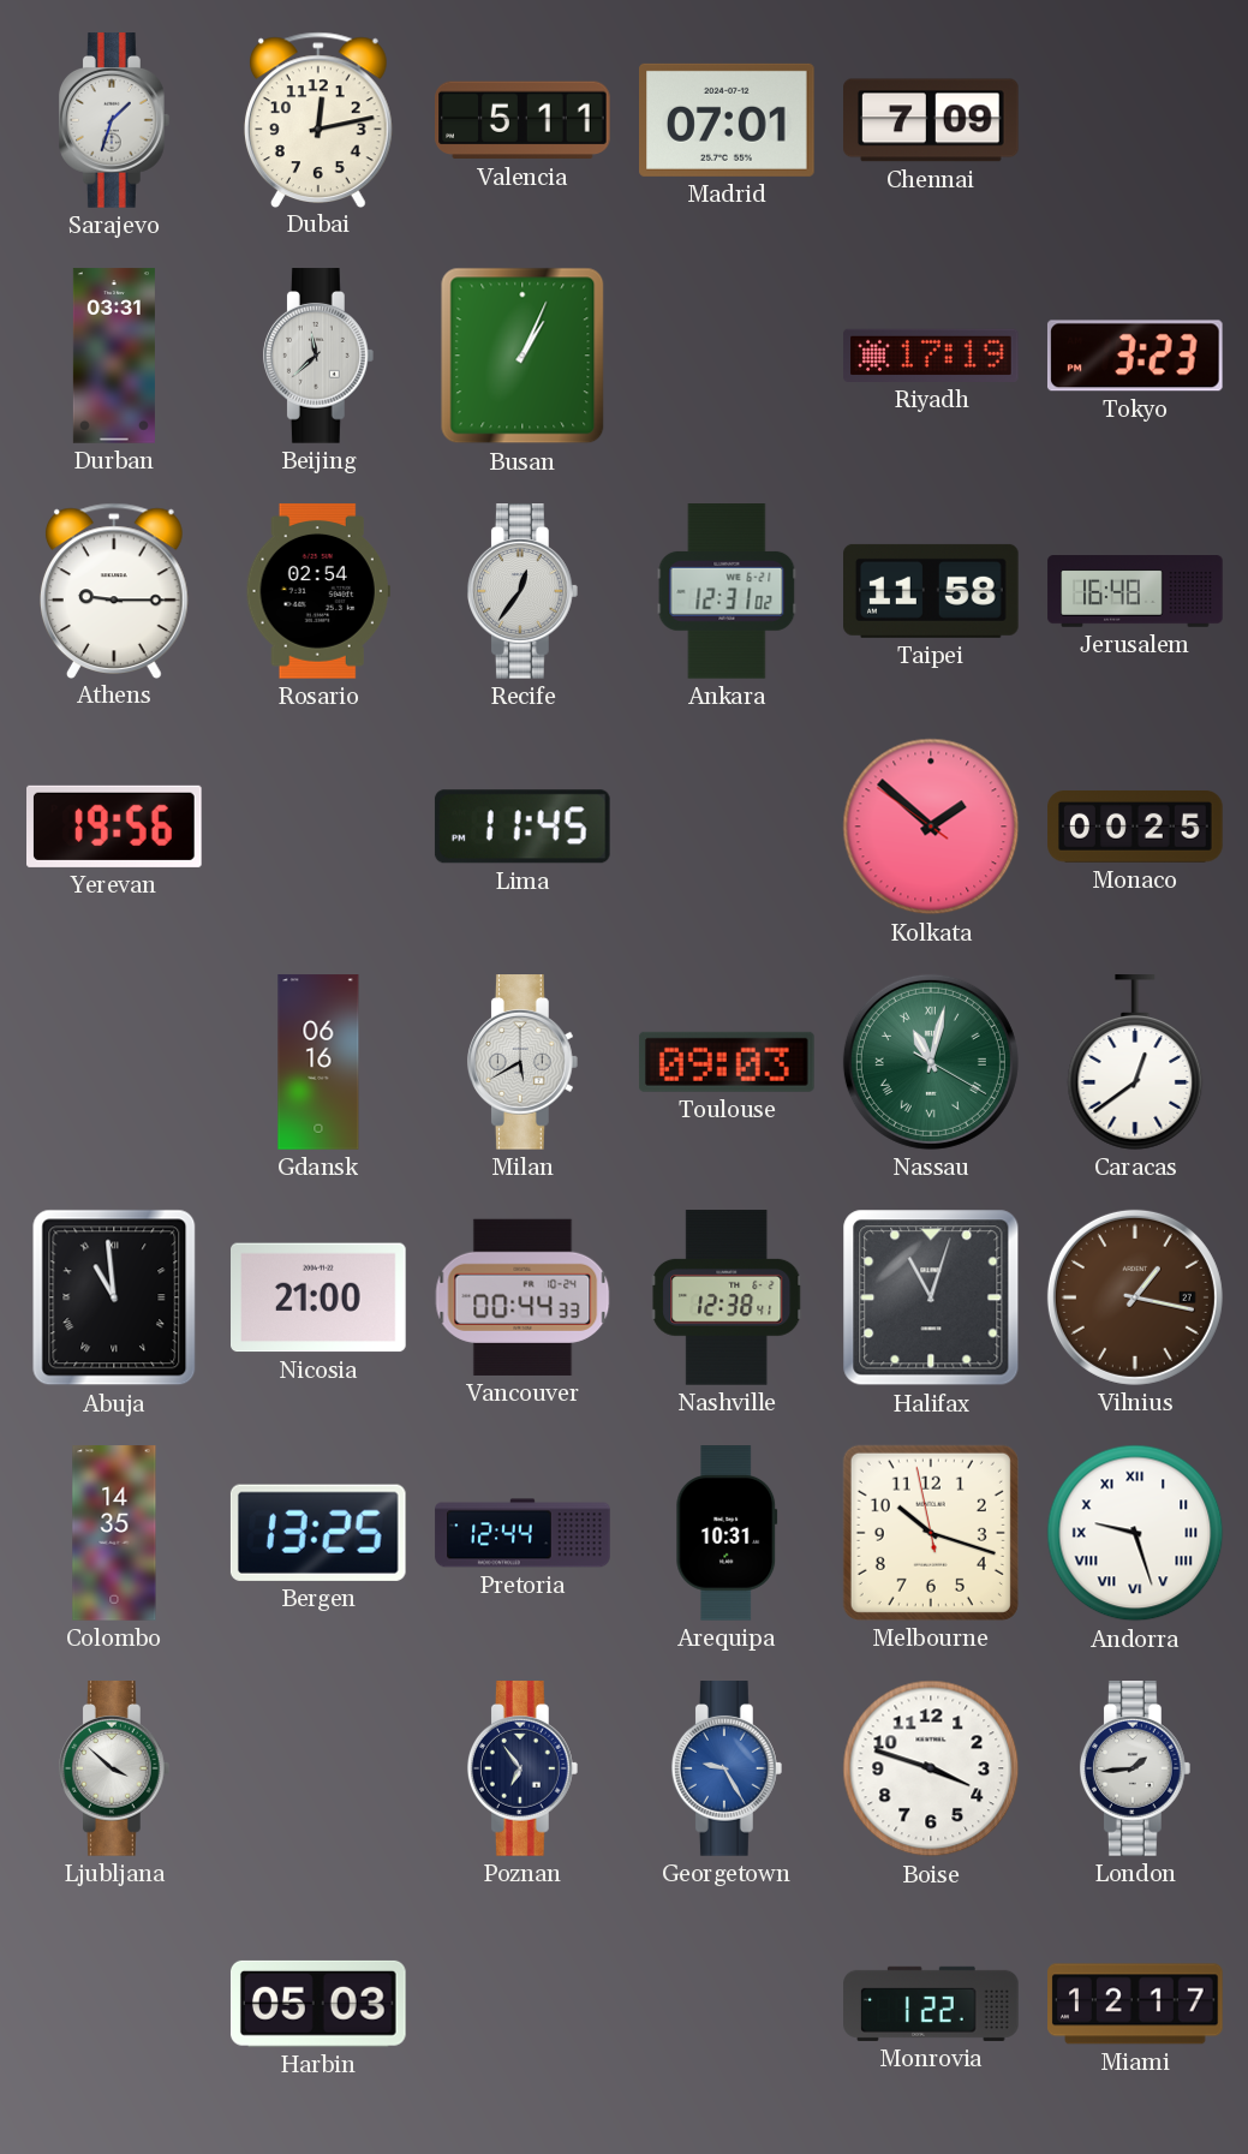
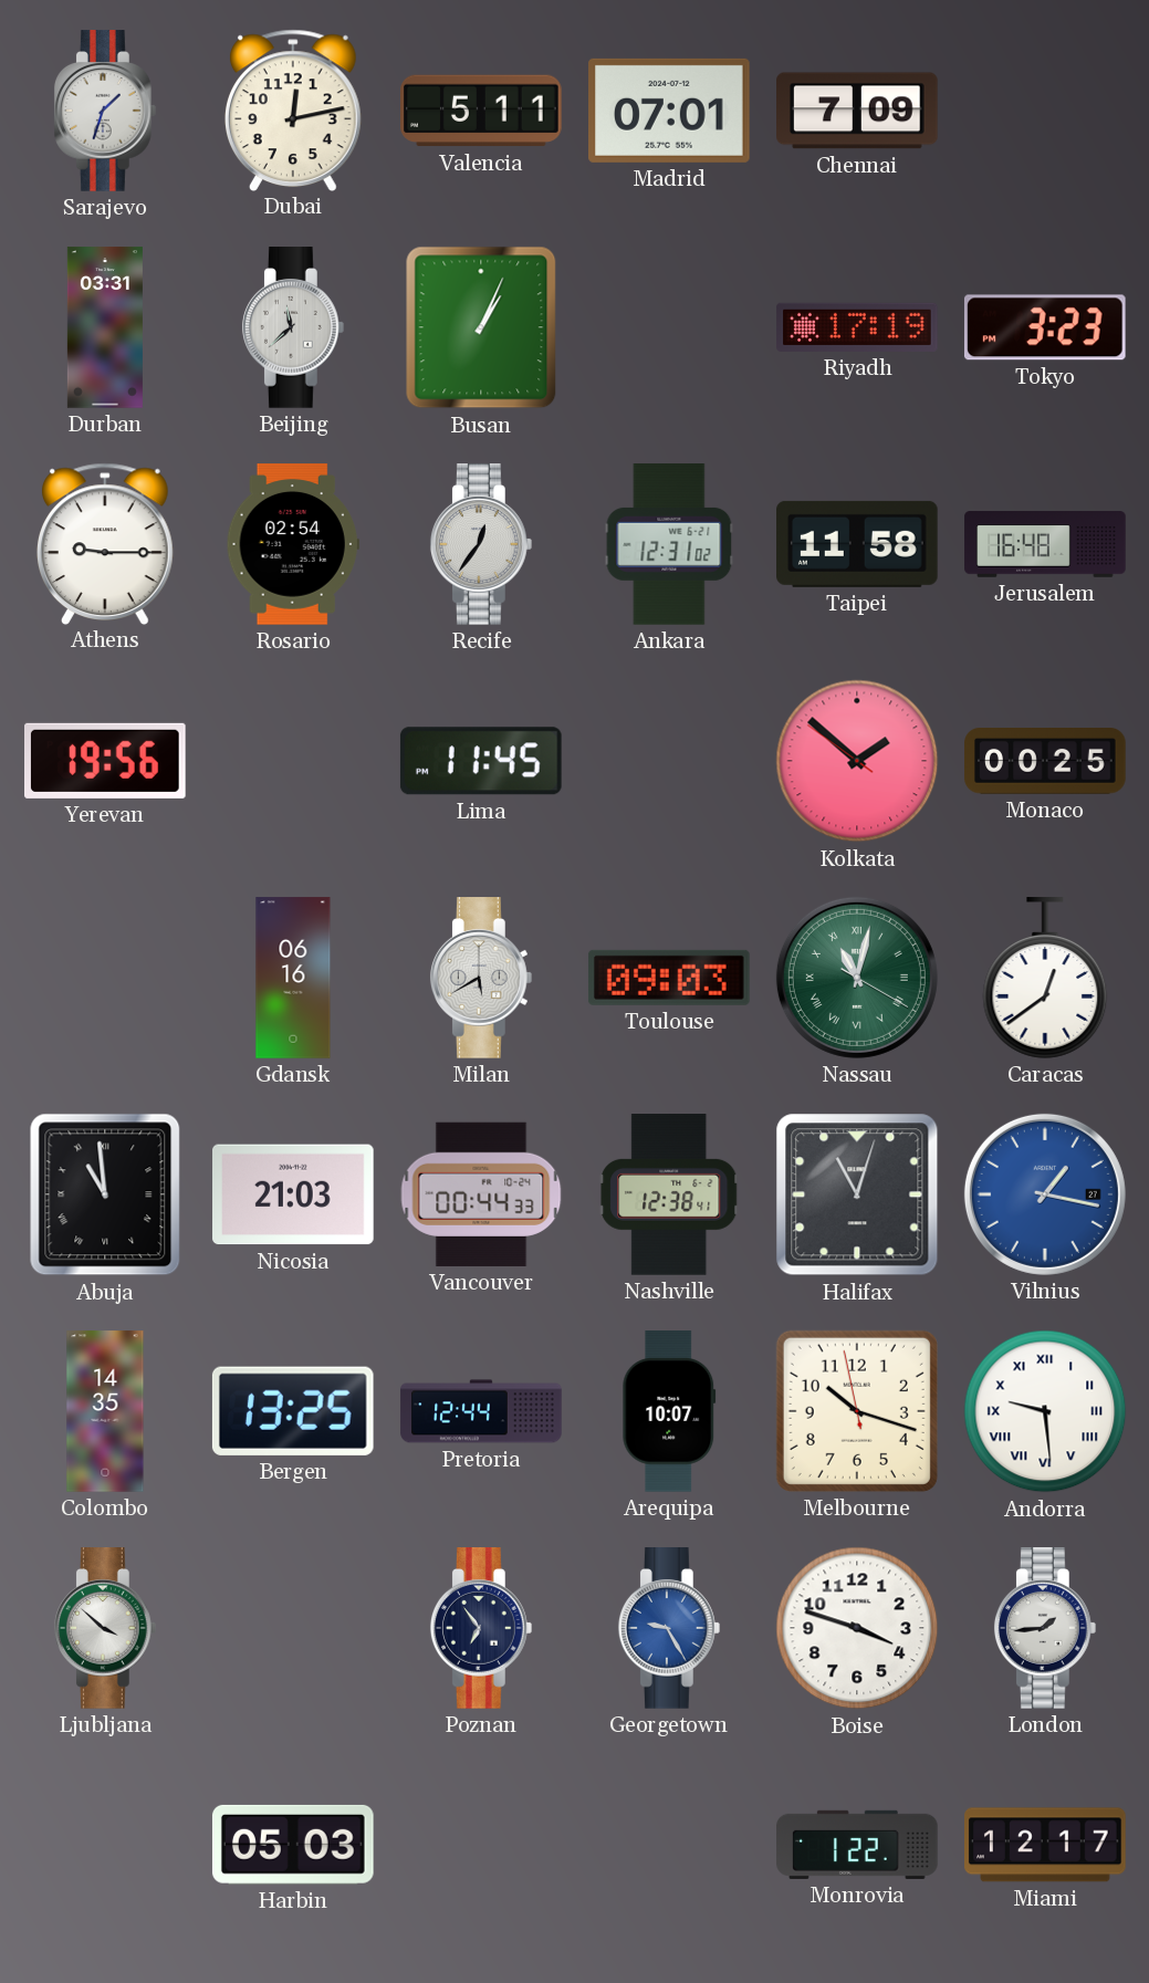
Nicosia: 21:00 -> 21:03 (294, 1194)
Vilnius dial: brown -> blue (1045, 1194)
Arequipa: 10:31 -> 10:07 (669, 1411)
Andorra: 9:27 -> 9:29 (1045, 1411)
